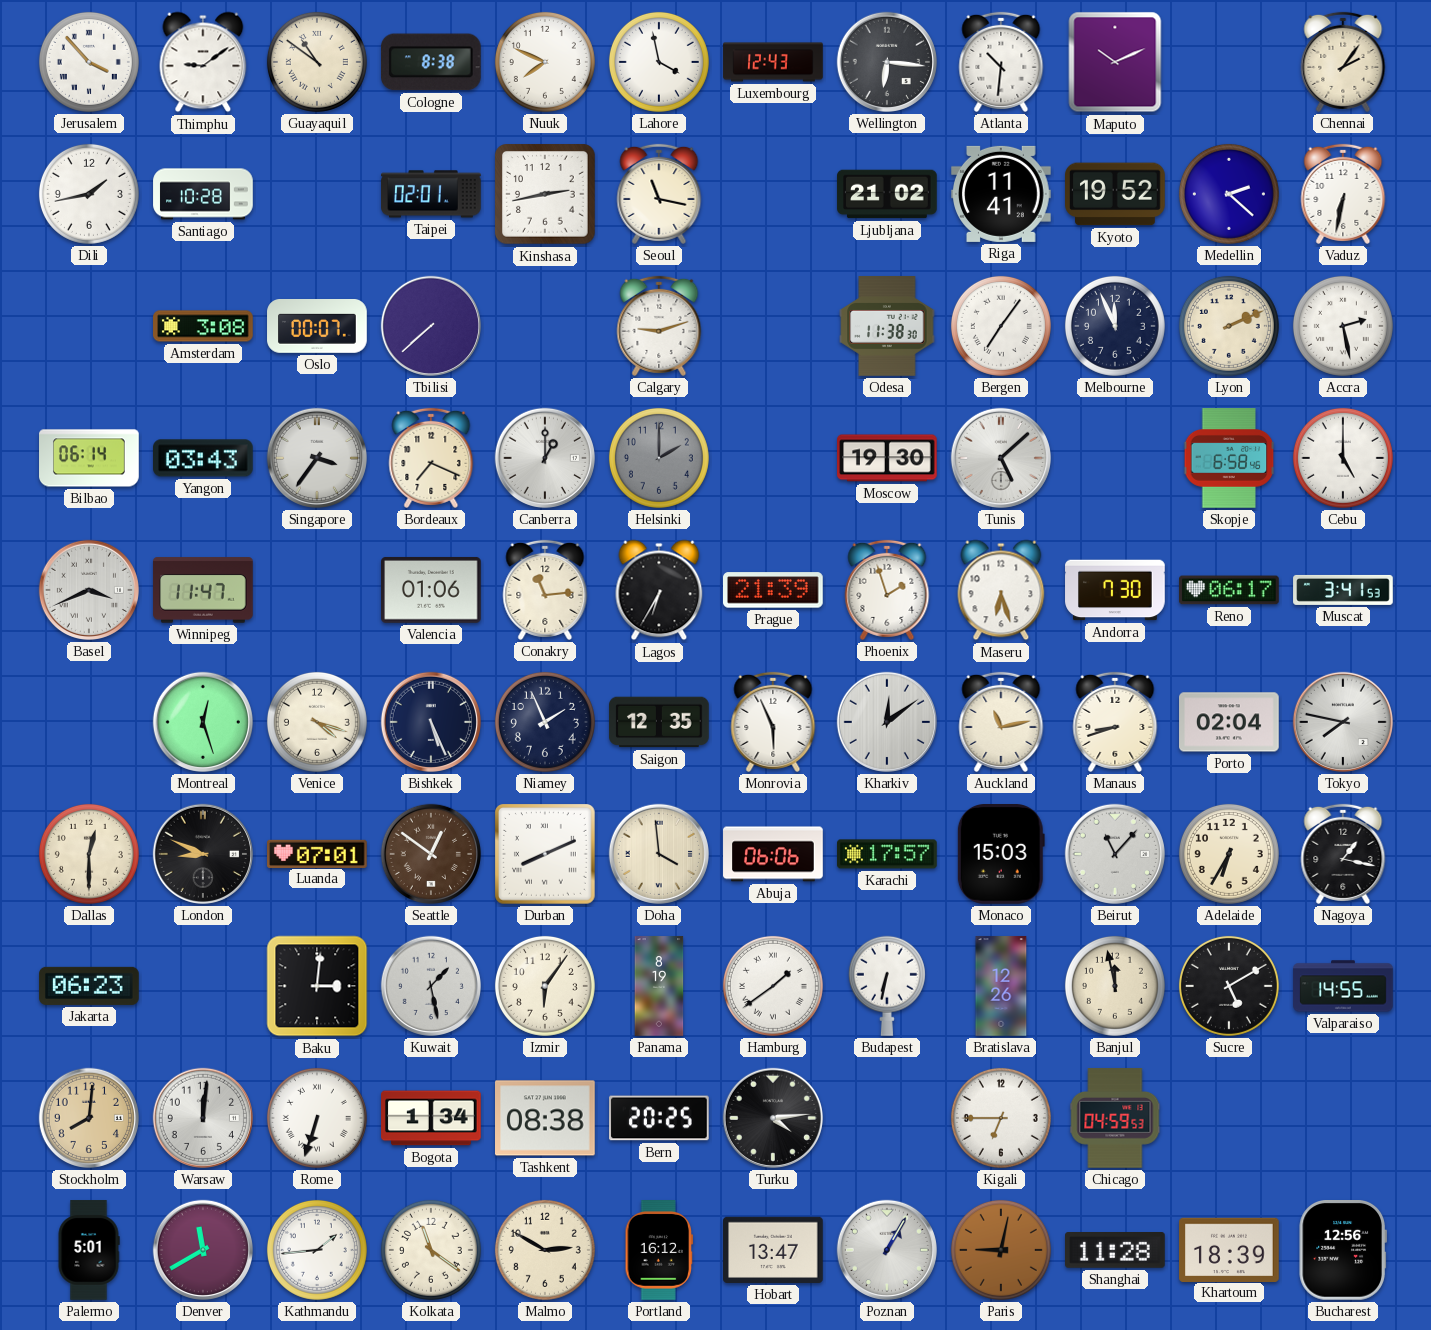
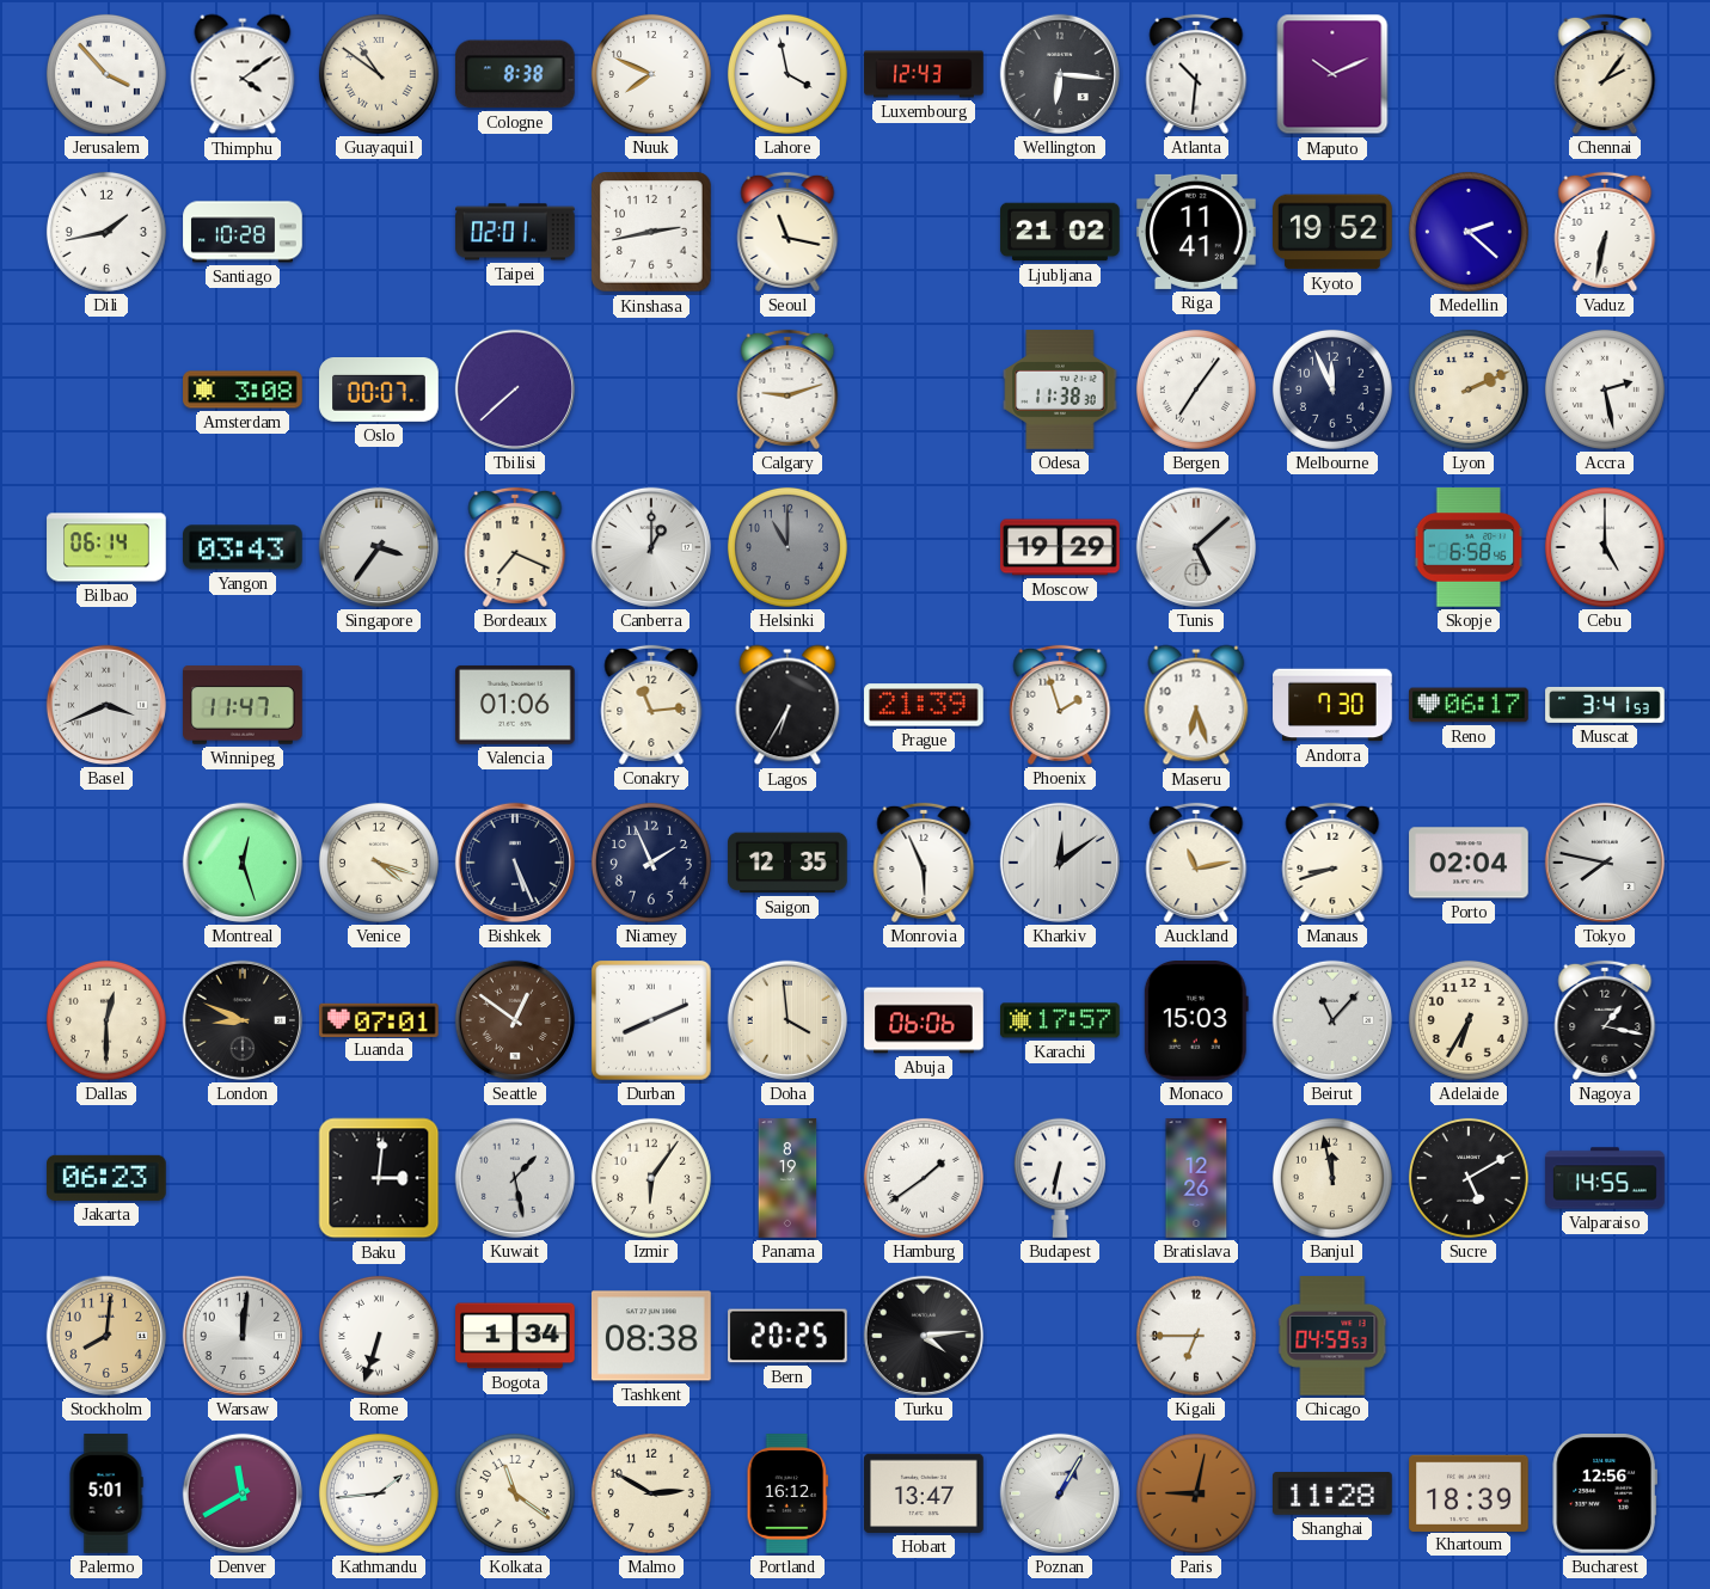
Thimphu: 9:09 -> 4:09 (243, 74)
Helsinki: 2:00 -> 11:00 (787, 547)
Moscow: 19:30 -> 19:29 (1060, 547)
